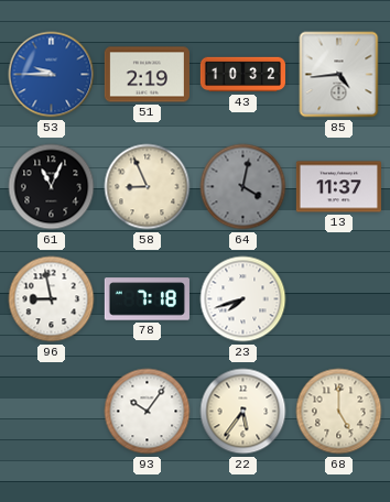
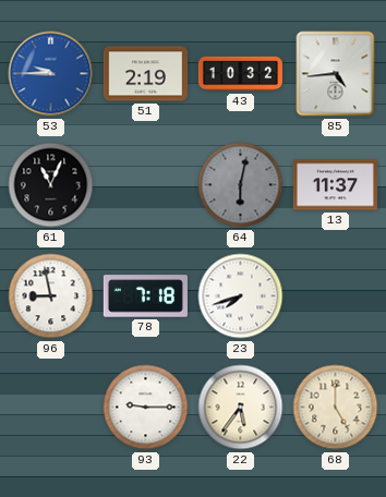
58: 8:56 -> none (148, 187)
64: 4:02 -> 6:02 (241, 185)
93: 10:06 -> 9:15 (146, 408)
